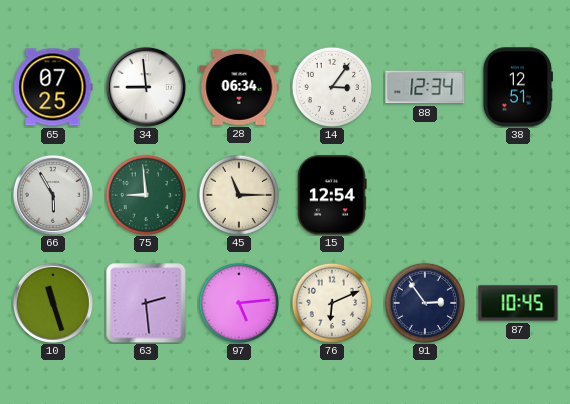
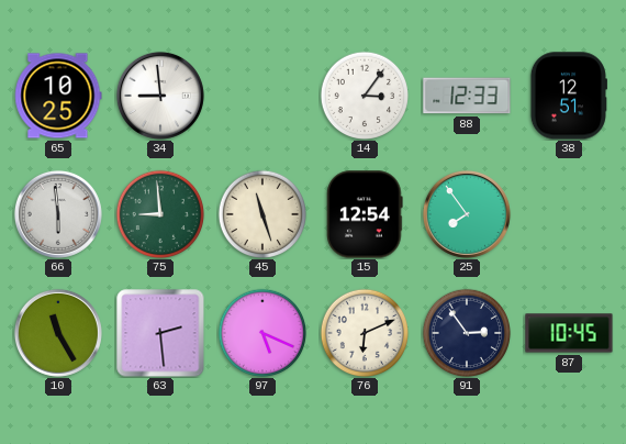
65: 07:25 -> 10:25 (58, 96)
28: 06:34 -> none (239, 87)
88: 12:34 -> 12:33 (467, 96)
66: 5:55 -> 5:59 (58, 214)
45: 11:15 -> 11:27 (261, 213)
25: none -> 7:54 (467, 214)
10: 11:27 -> 11:25 (58, 333)
97: 5:14 -> 5:19 (261, 332)
